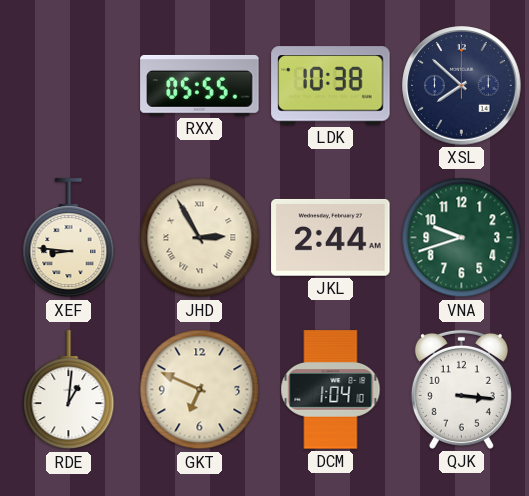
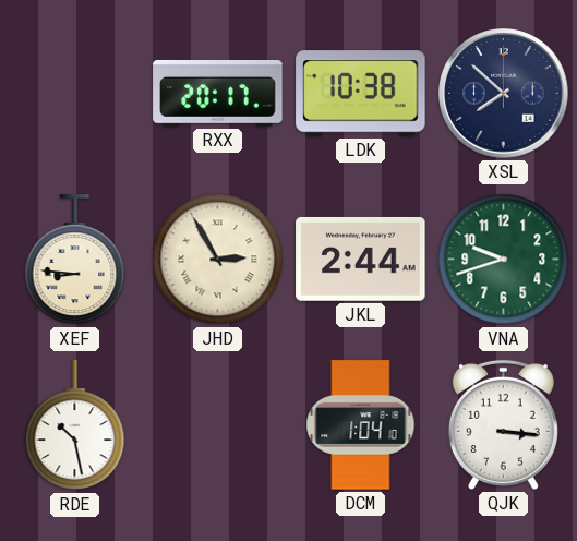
RXX: 05:55 -> 20:17 (218, 94)
RDE: 1:01 -> 10:28 (75, 425)
GKT: 6:49 -> none (200, 390)
